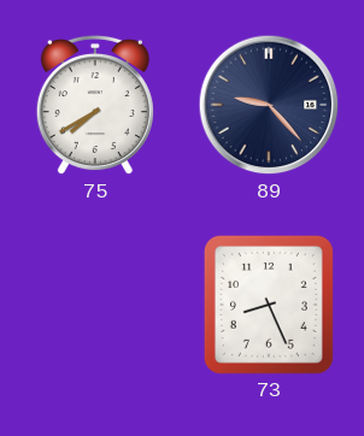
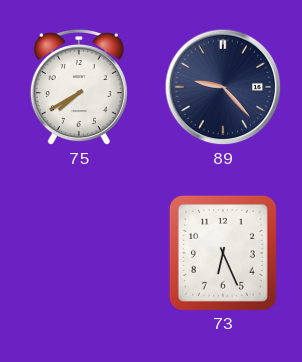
73: 8:26 -> 6:26 (223, 253)
